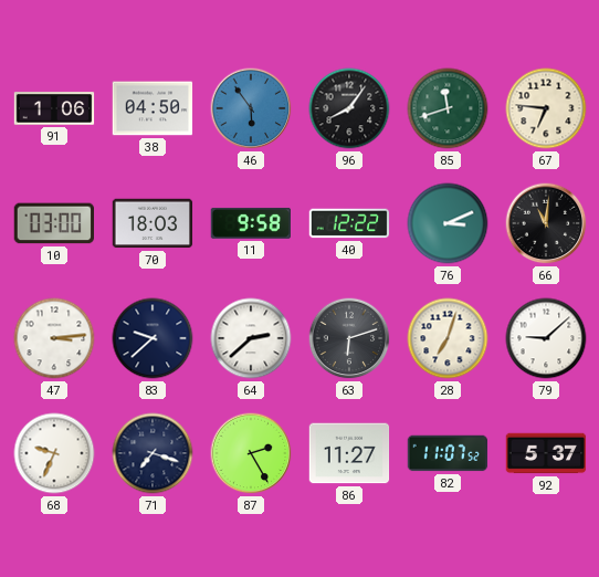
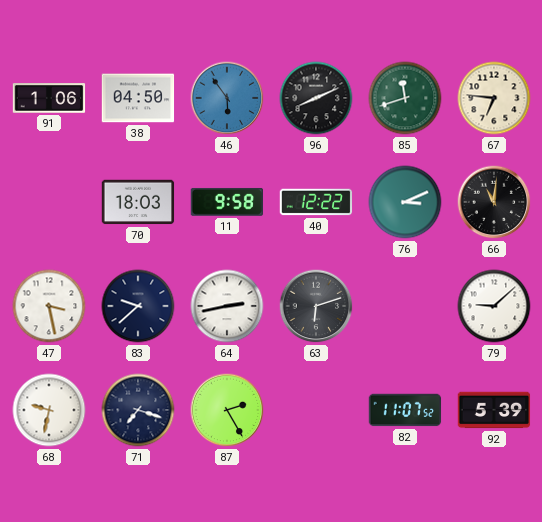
96: 8:06 -> 8:11 (316, 98)
10: 03:00 -> none (54, 223)
47: 3:14 -> 3:28 (49, 306)
64: 2:38 -> 2:43 (227, 306)
28: 7:03 -> none (448, 338)
68: 9:34 -> 9:32 (49, 410)
86: 11:27 -> none (349, 453)
92: 5:37 -> 5:39 (494, 410)
